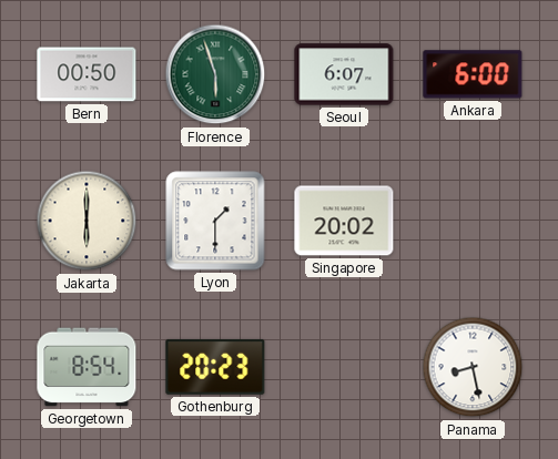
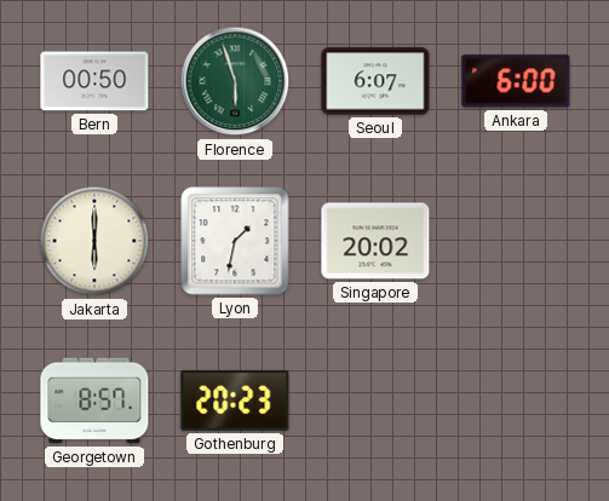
Lyon: 1:30 -> 1:32 (235, 241)
Georgetown: 8:54 -> 8:57 (94, 401)
Panama: 8:28 -> none (473, 367)
